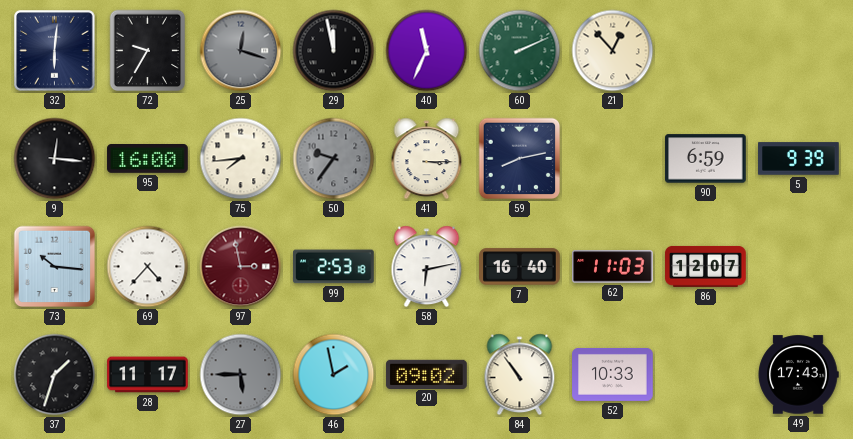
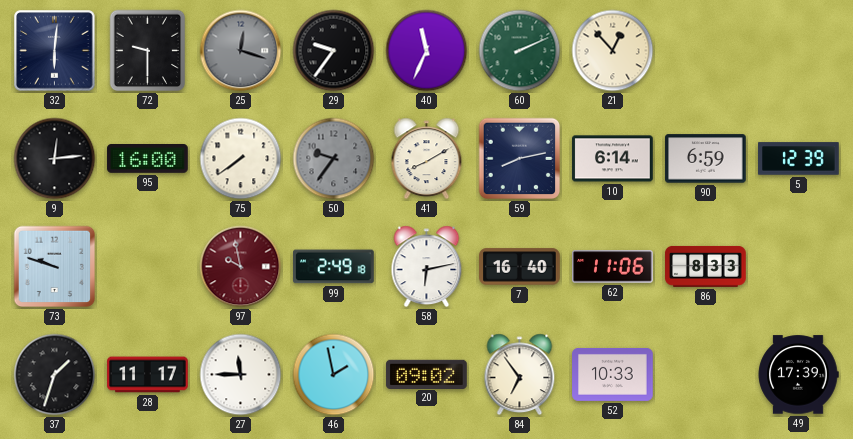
72: 9:35 -> 9:30 (148, 51)
29: 11:58 -> 9:36 (334, 51)
9: 12:16 -> 12:14 (55, 159)
75: 7:44 -> 7:39 (241, 159)
41: 3:15 -> 8:10 (427, 159)
10: none -> 6:14 (613, 159)
5: 9:39 -> 12:39 (799, 159)
73: 10:16 -> 9:48 (55, 267)
69: 4:37 -> none (148, 267)
97: 2:58 -> 9:58 (241, 267)
99: 2:53 -> 2:49 (334, 267)
62: 11:03 -> 11:06 (613, 267)
86: 12:07 -> 8:33 (706, 266)
27: 5:45 -> 11:45 (241, 375)
27 dial: grey -> white (241, 375)
84: 10:54 -> 6:54 (520, 375)
49: 17:43 -> 17:39 (798, 375)
